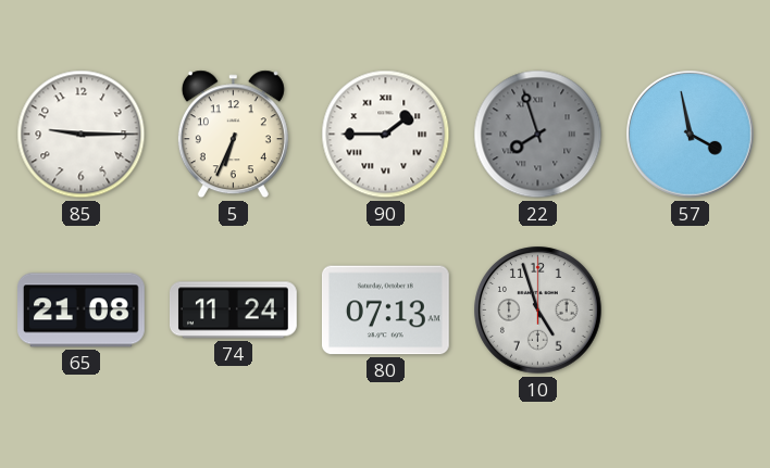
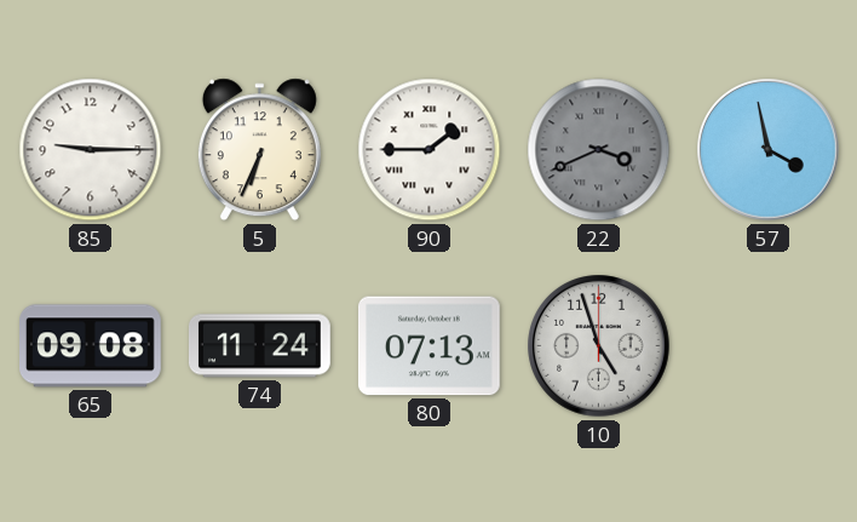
22: 7:57 -> 3:41 (599, 150)
65: 21:08 -> 09:08 (91, 346)
